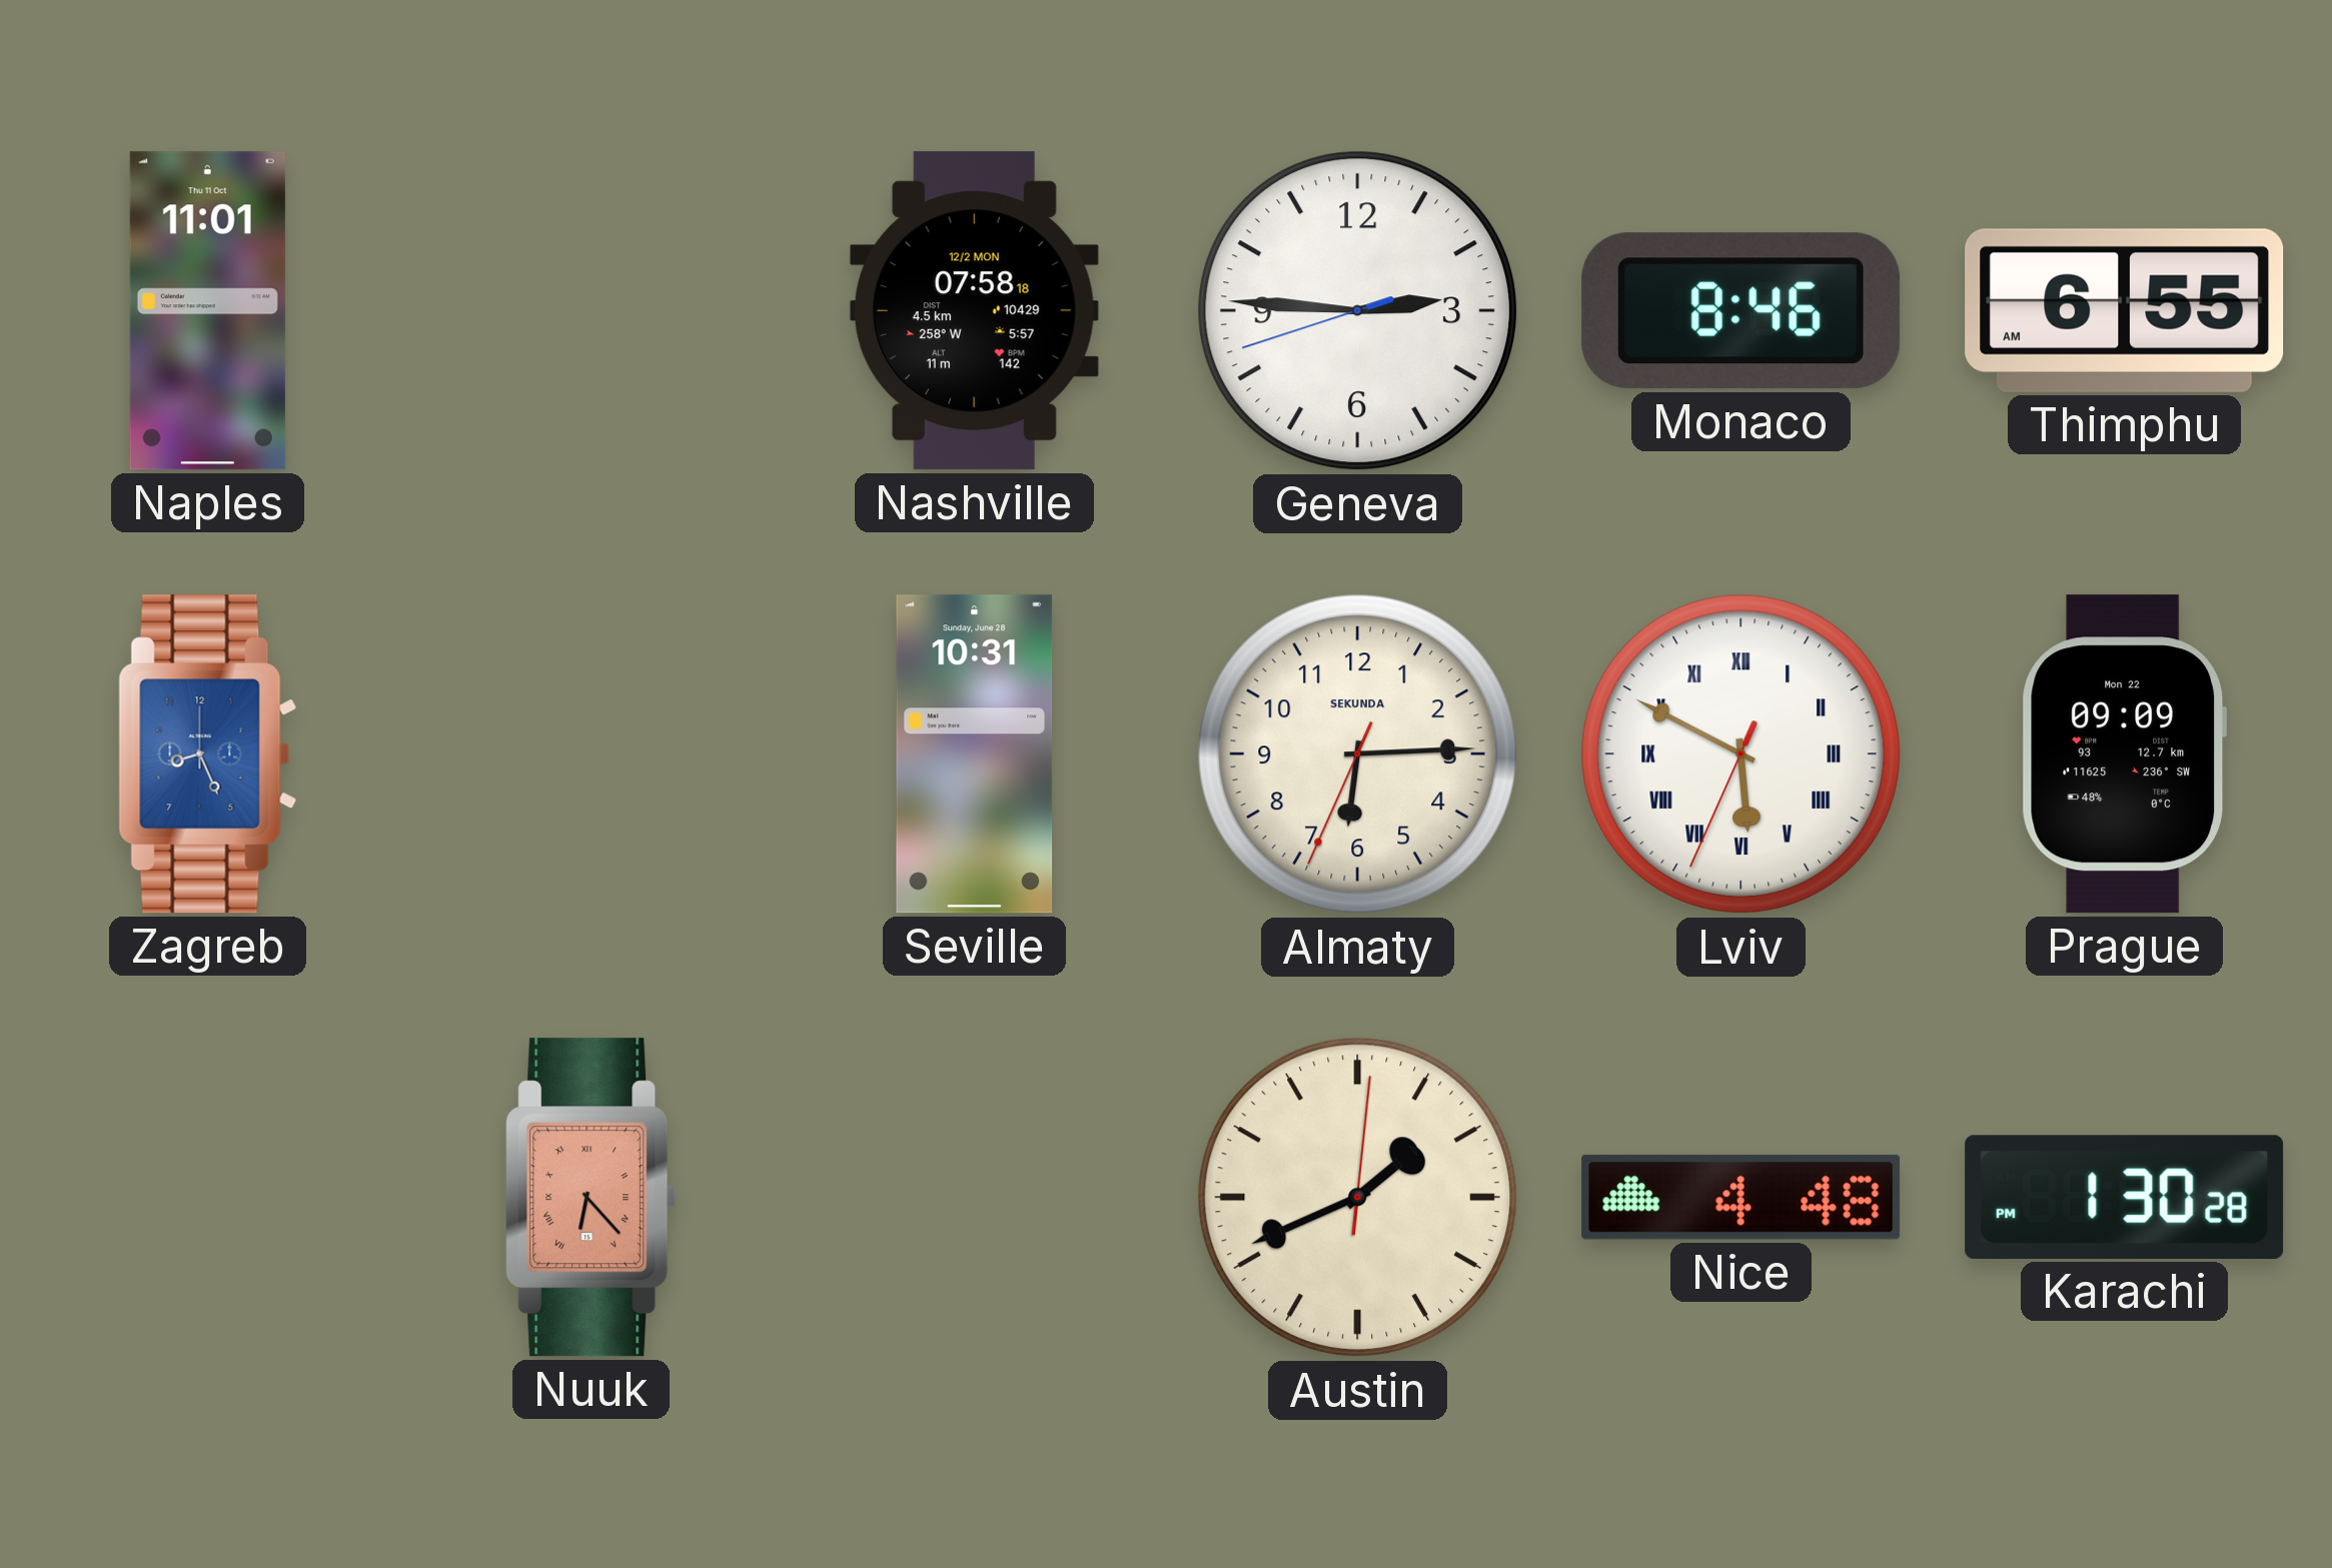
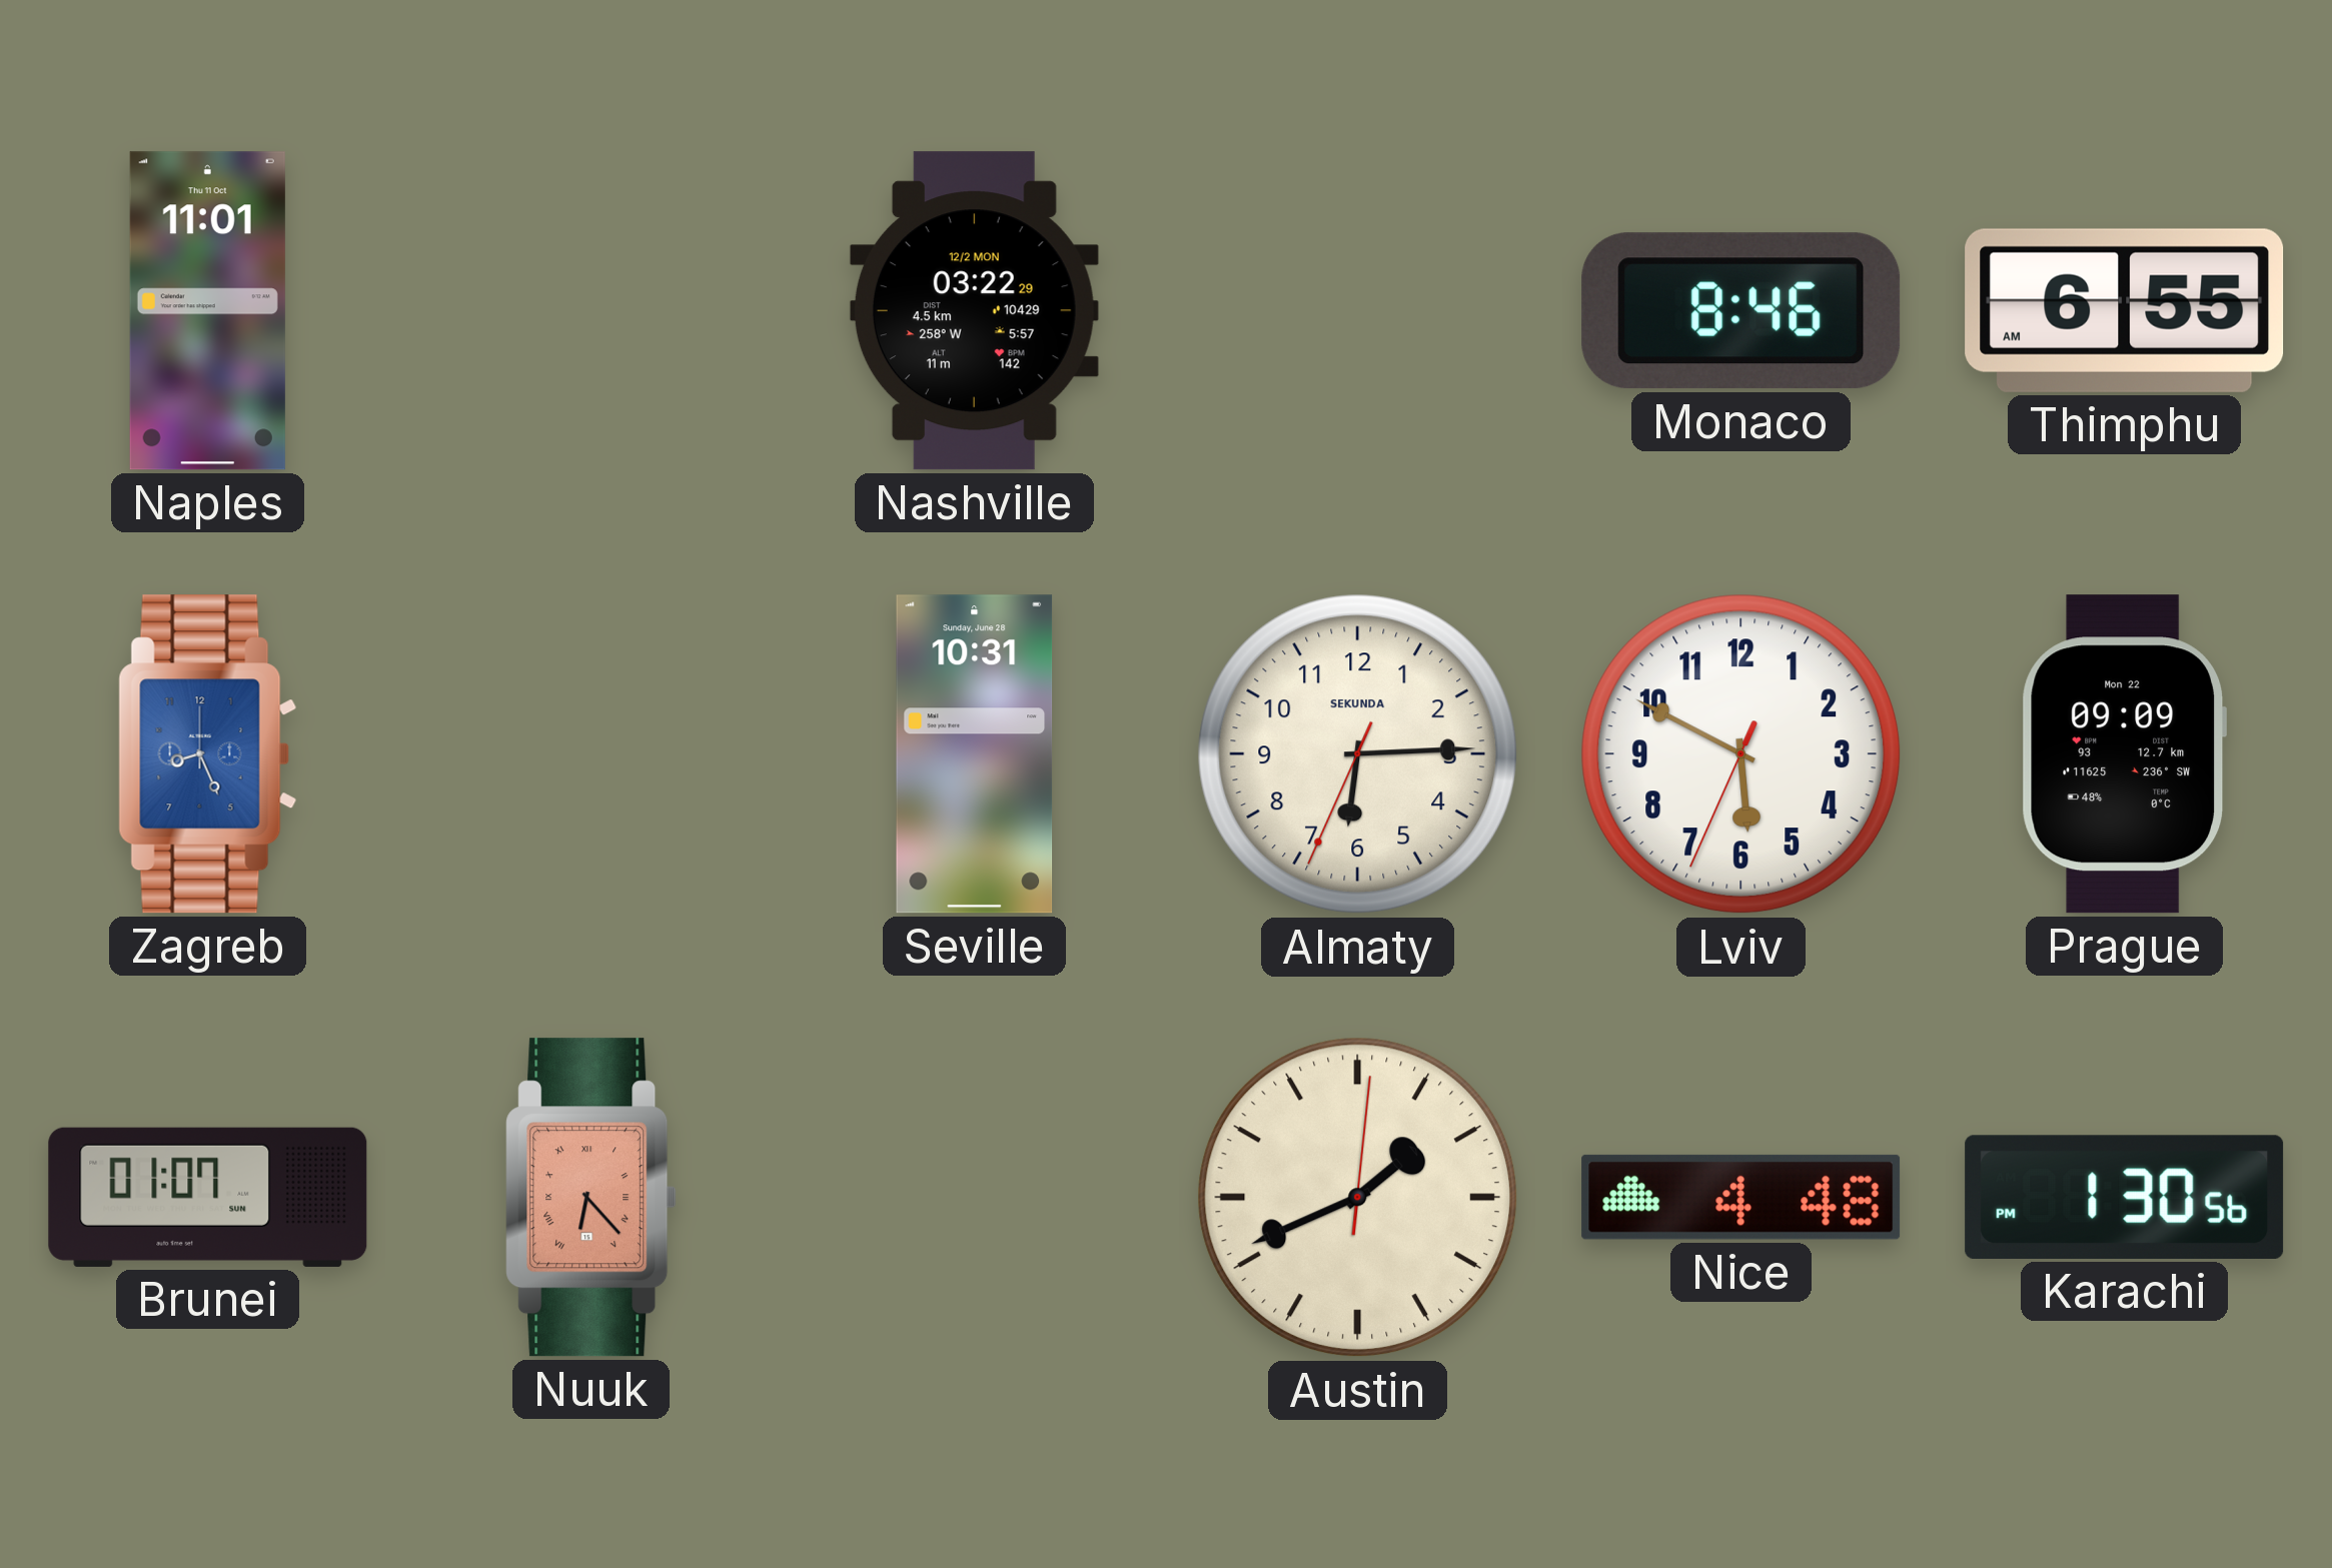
Nashville: 07:58 -> 03:22 (974, 311)
Geneva: 2:45 -> none (1358, 311)
Lviv numerals: Roman -> Arabic (1741, 754)
Brunei: none -> 01:07 (208, 1197)
Karachi: 1:30:28 PM -> 1:30:56 PM (2125, 1197)
